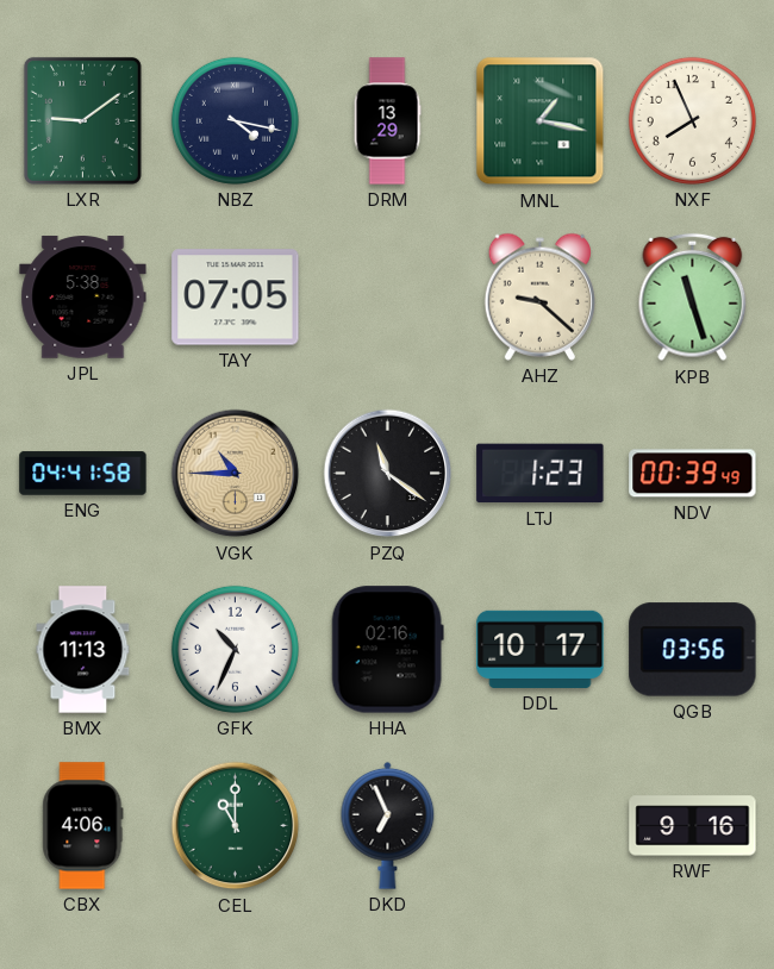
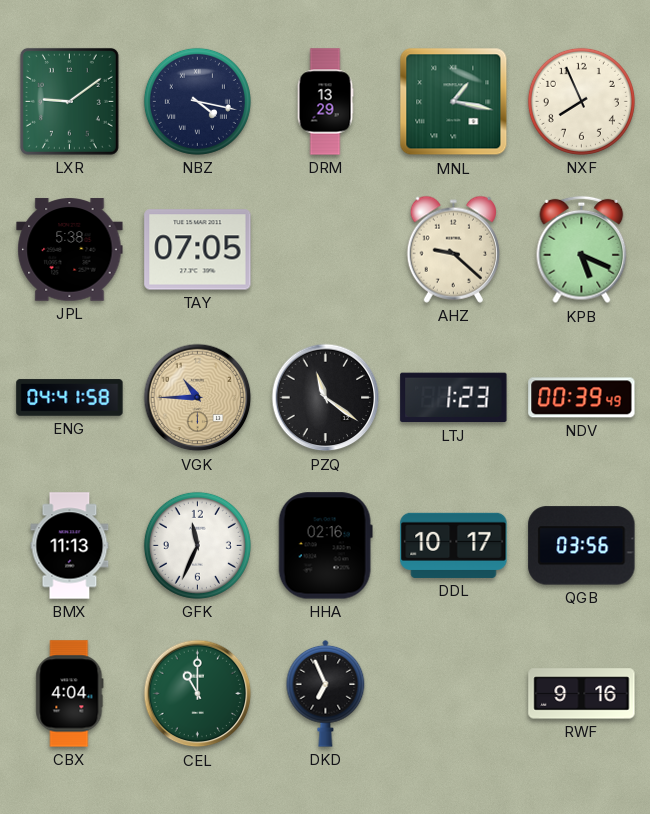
KPB: 11:27 -> 5:19 (582, 250)
GFK: 10:34 -> 11:34 (197, 545)
CBX: 4:06 -> 4:04 (70, 694)
